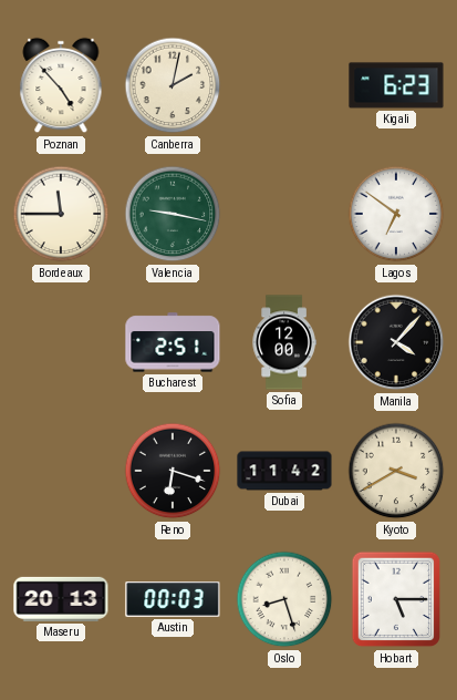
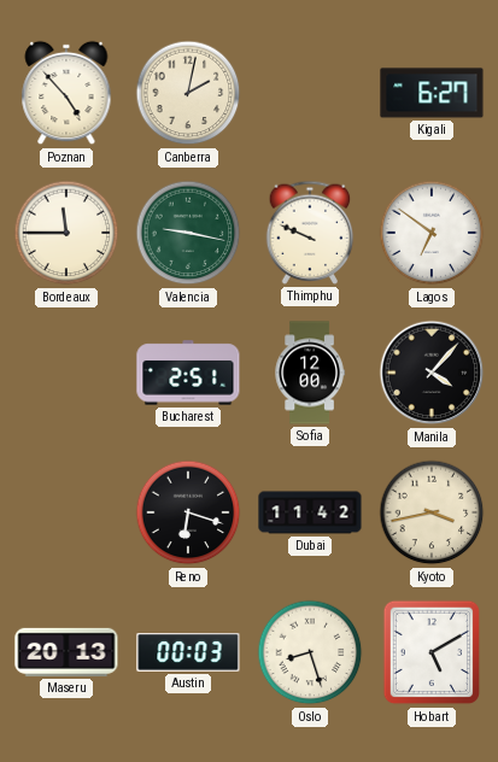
Kigali: 6:23 -> 6:27 (432, 93)
Thimphu: none -> 9:49 (310, 233)
Kyoto: 3:40 -> 3:43 (432, 512)
Hobart: 5:15 -> 5:10 (432, 652)
